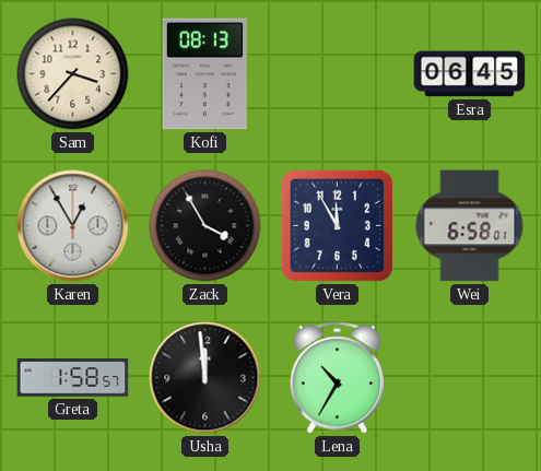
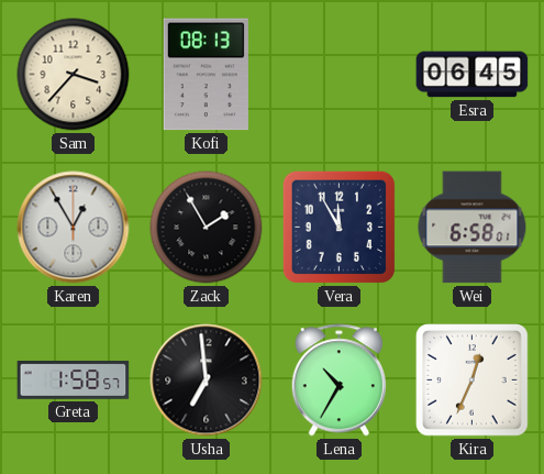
Zack: 3:55 -> 1:55 (207, 228)
Usha: 11:59 -> 6:59 (207, 381)
Kira: none -> 12:34 (473, 381)
